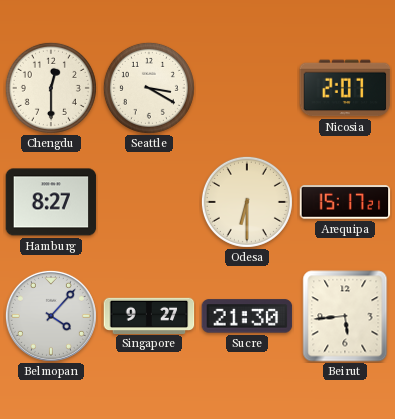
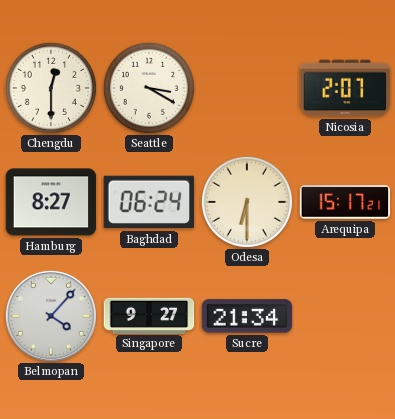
Baghdad: none -> 06:24 (149, 202)
Sucre: 21:30 -> 21:34 (247, 316)
Beirut: 5:44 -> none (345, 316)
